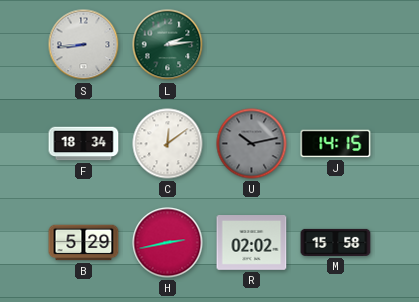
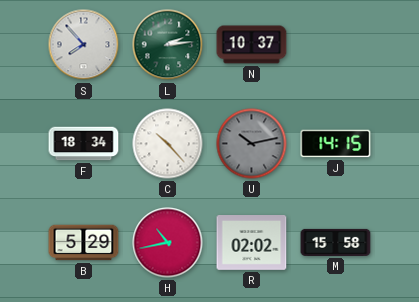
S: 8:44 -> 7:53 (84, 45)
N: none -> 10:37 (252, 45)
C: 12:09 -> 10:23 (168, 144)
H: 2:43 -> 10:43 (168, 243)
